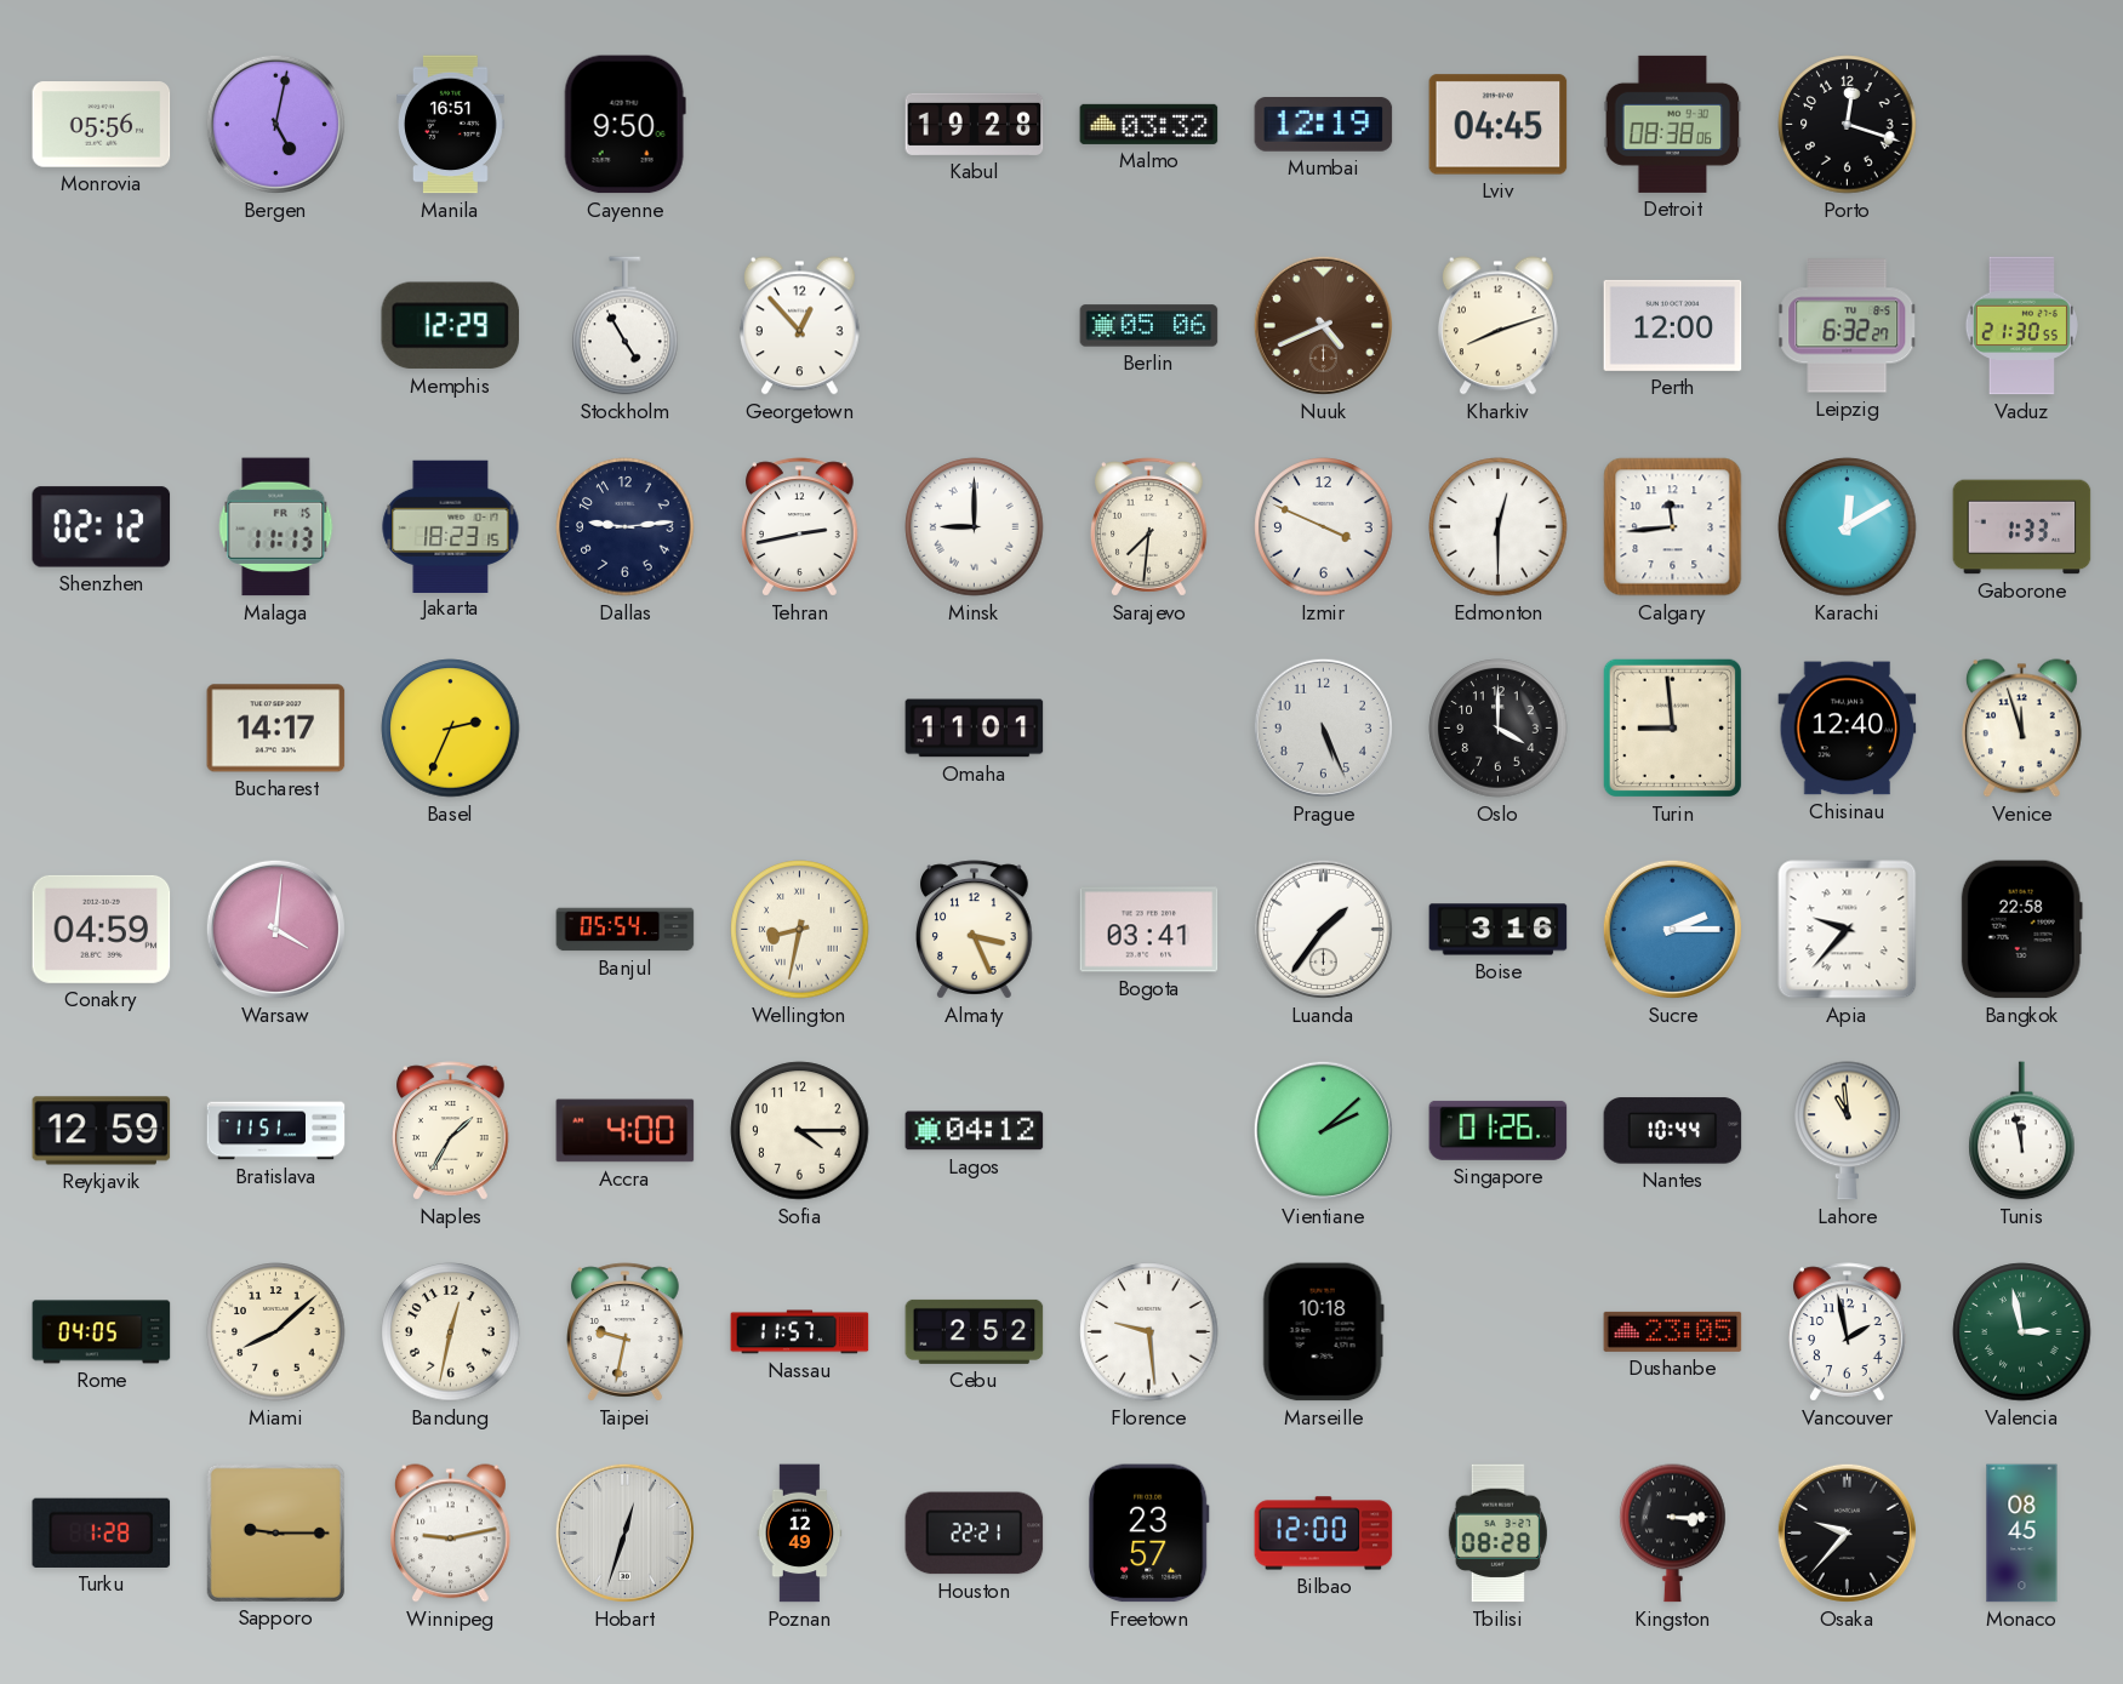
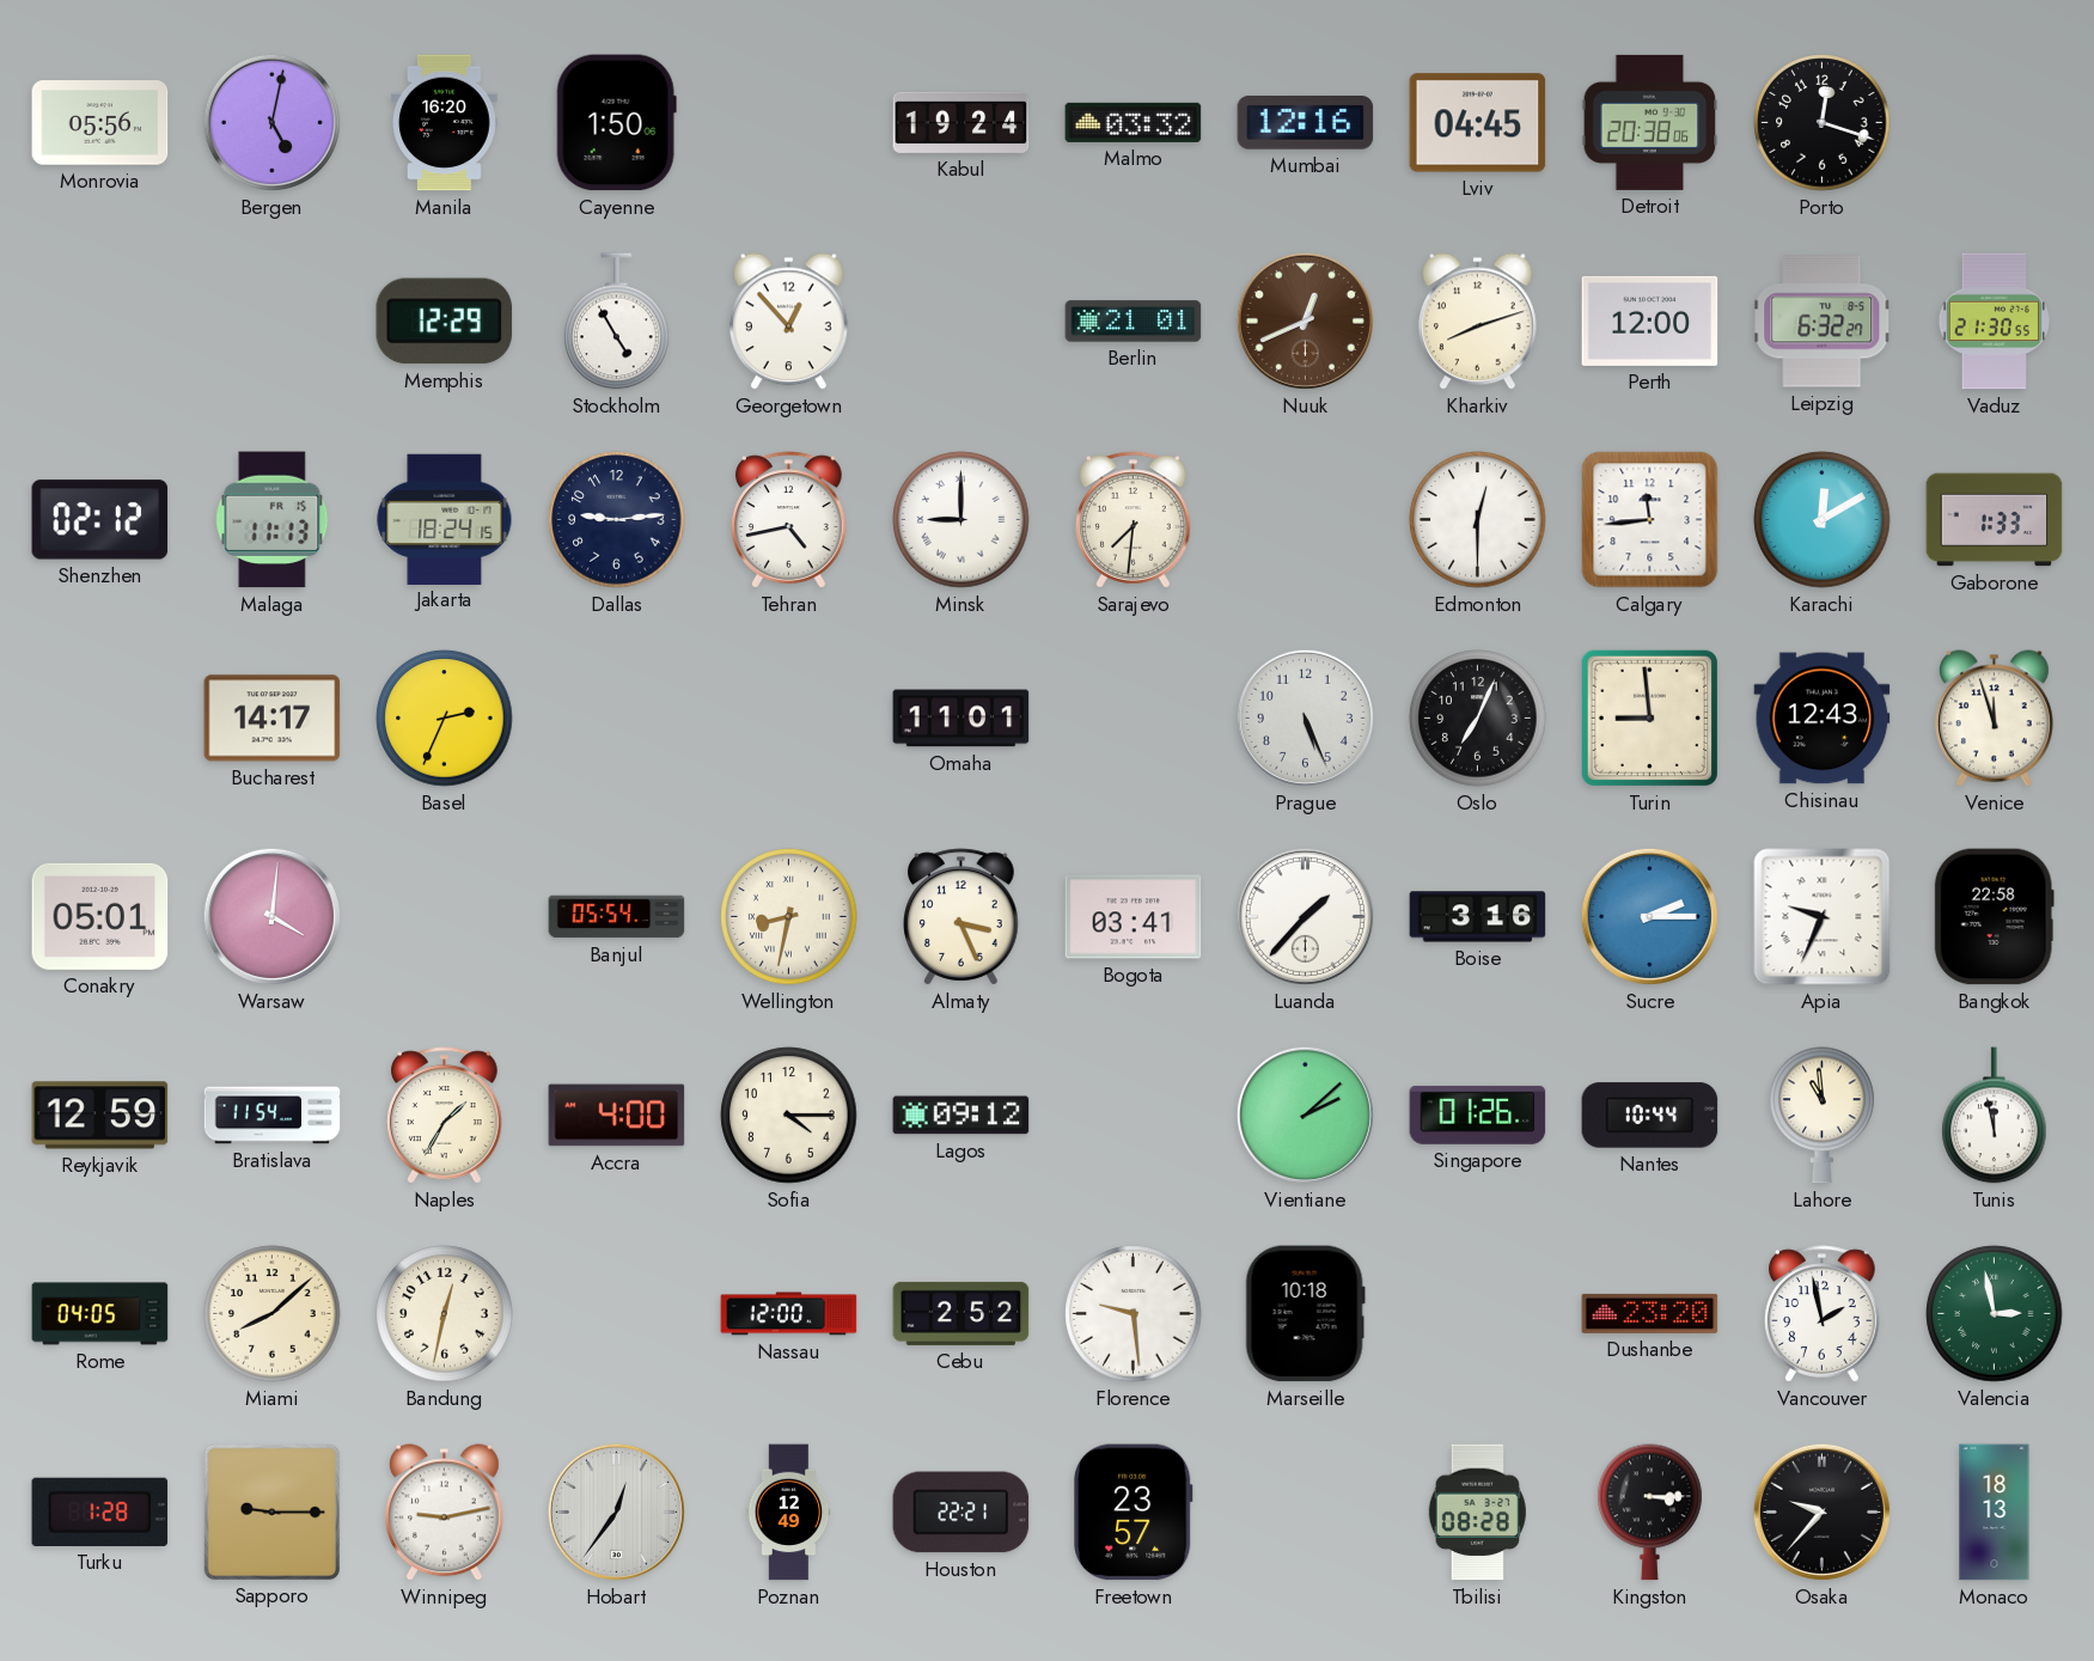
Manila: 16:51 -> 16:20 (445, 123)
Cayenne: 9:50 -> 1:50 (616, 123)
Kabul: 19:28 -> 19:24 (961, 122)
Mumbai: 12:19 -> 12:16 (1306, 123)
Detroit: 08:38 -> 20:38 (1650, 122)
Berlin: 05:06 -> 21:01 (1134, 322)
Nuuk: 4:41 -> 12:41 (1305, 320)
Jakarta: 18:23 -> 18:24 (445, 519)
Tehran: 2:43 -> 4:43 (789, 520)
Izmir: 3:49 -> none (1324, 527)
Oslo: 4:00 -> 7:04 (1478, 719)
Chisinau: 12:40 -> 12:43 (1823, 719)
Conakry: 04:59 -> 05:01 (100, 916)
Luanda: 1:36 -> 1:37 (1305, 916)
Apia: 9:37 -> 9:34 (1823, 917)
Bratislava: 11:51 -> 11:54 (273, 1116)
Lagos: 04:12 -> 09:12 (961, 1116)
Taipei: 9:32 -> none (626, 1332)
Nassau: 11:57 -> 12:00 (789, 1314)
Dushanbe: 23:05 -> 23:20 (1650, 1313)
Hobart: 12:33 -> 12:36 (616, 1512)
Bilbao: 12:00 -> none (1324, 1534)
Monaco: 08:45 -> 18:13 (1995, 1513)
